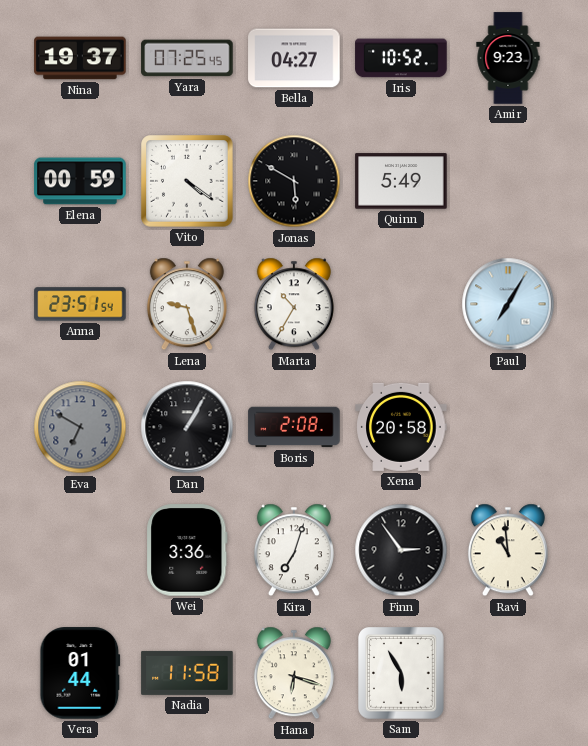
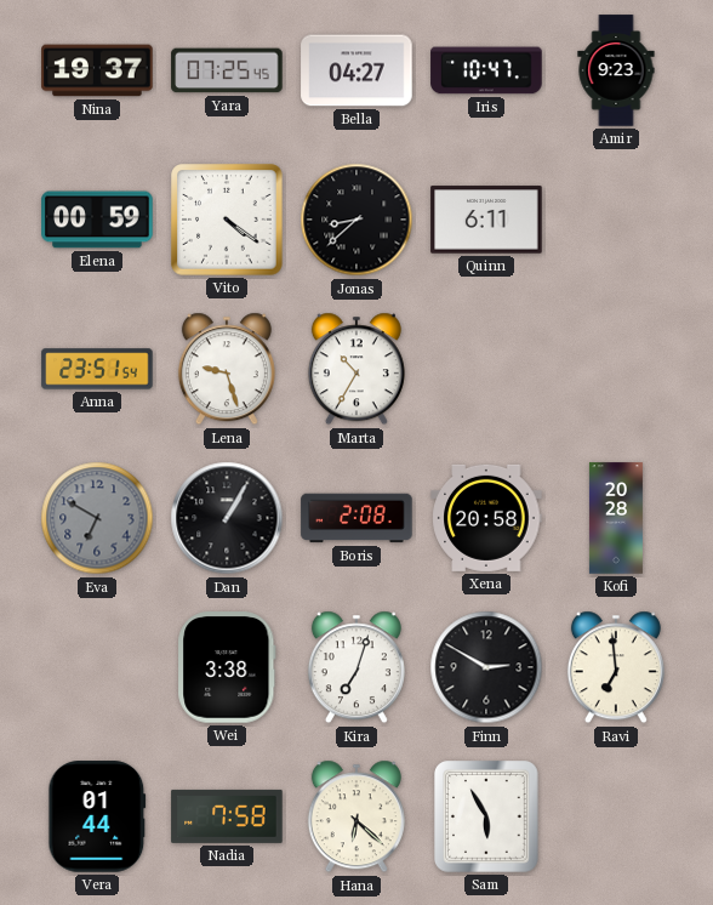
Iris: 10:52 -> 10:47 (486, 70)
Jonas: 5:50 -> 8:38 (356, 220)
Quinn: 5:49 -> 6:11 (486, 220)
Paul: 7:05 -> none (508, 304)
Kofi: none -> 20:28 (616, 518)
Wei: 3:36 -> 3:38 (227, 667)
Finn: 2:54 -> 2:50 (486, 667)
Ravi: 10:59 -> 6:59 (616, 667)
Nadia: 11:58 -> 7:58 (227, 816)
Hana: 6:18 -> 6:22 (356, 816)
